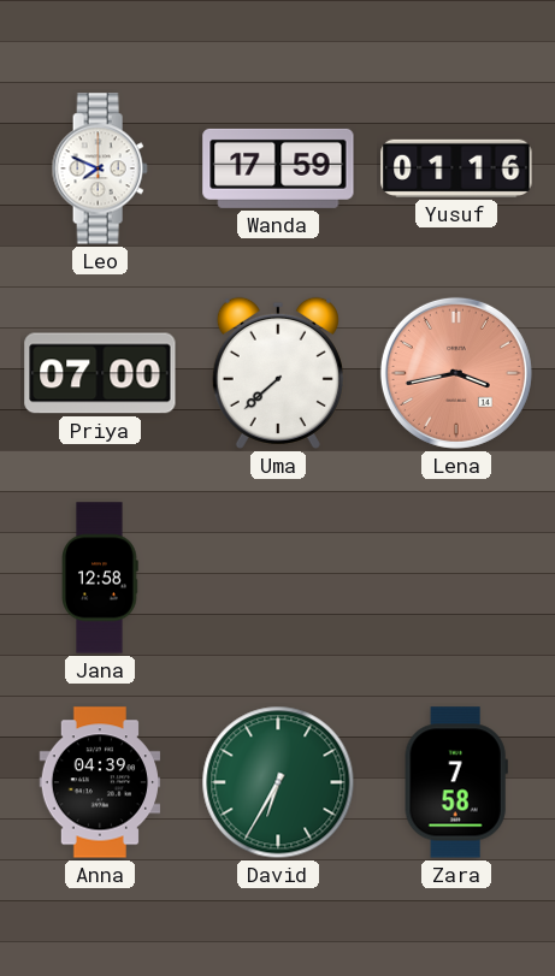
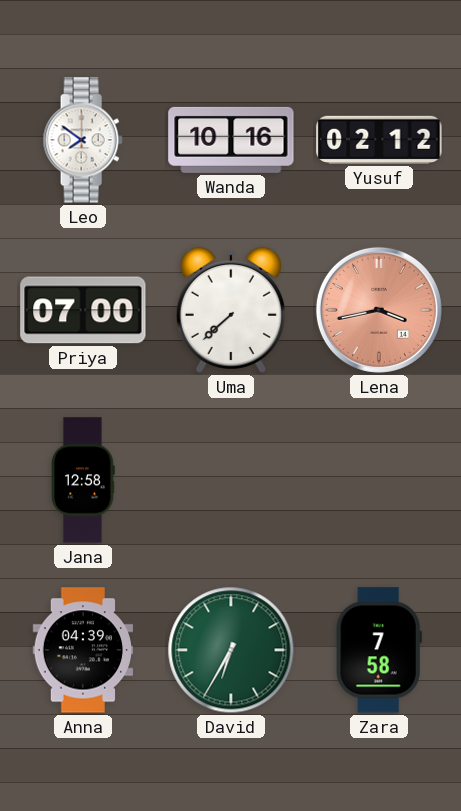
Leo: 7:49 -> 7:51 (83, 140)
Wanda: 17:59 -> 10:16 (231, 140)
Yusuf: 01:16 -> 02:12 (379, 140)
